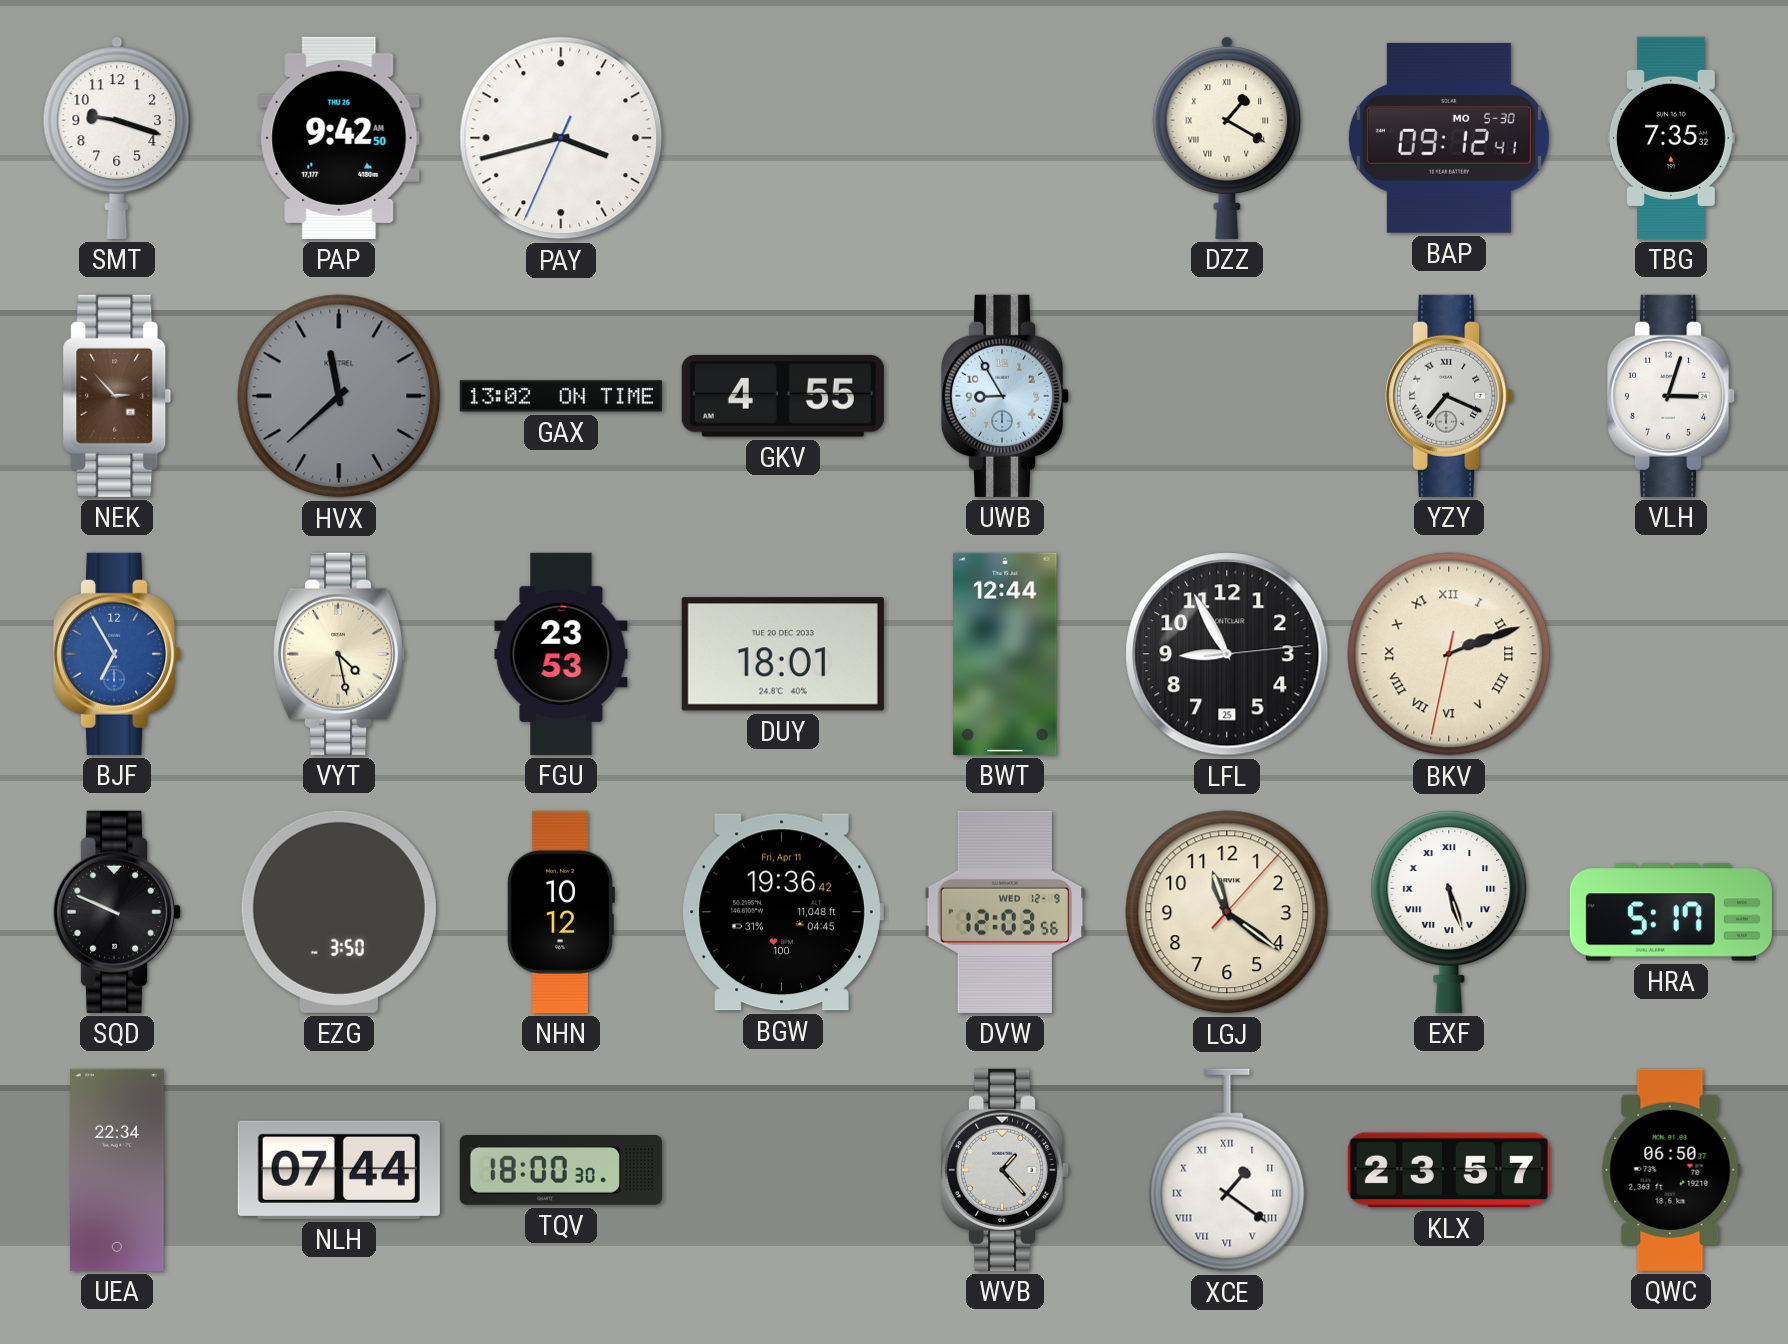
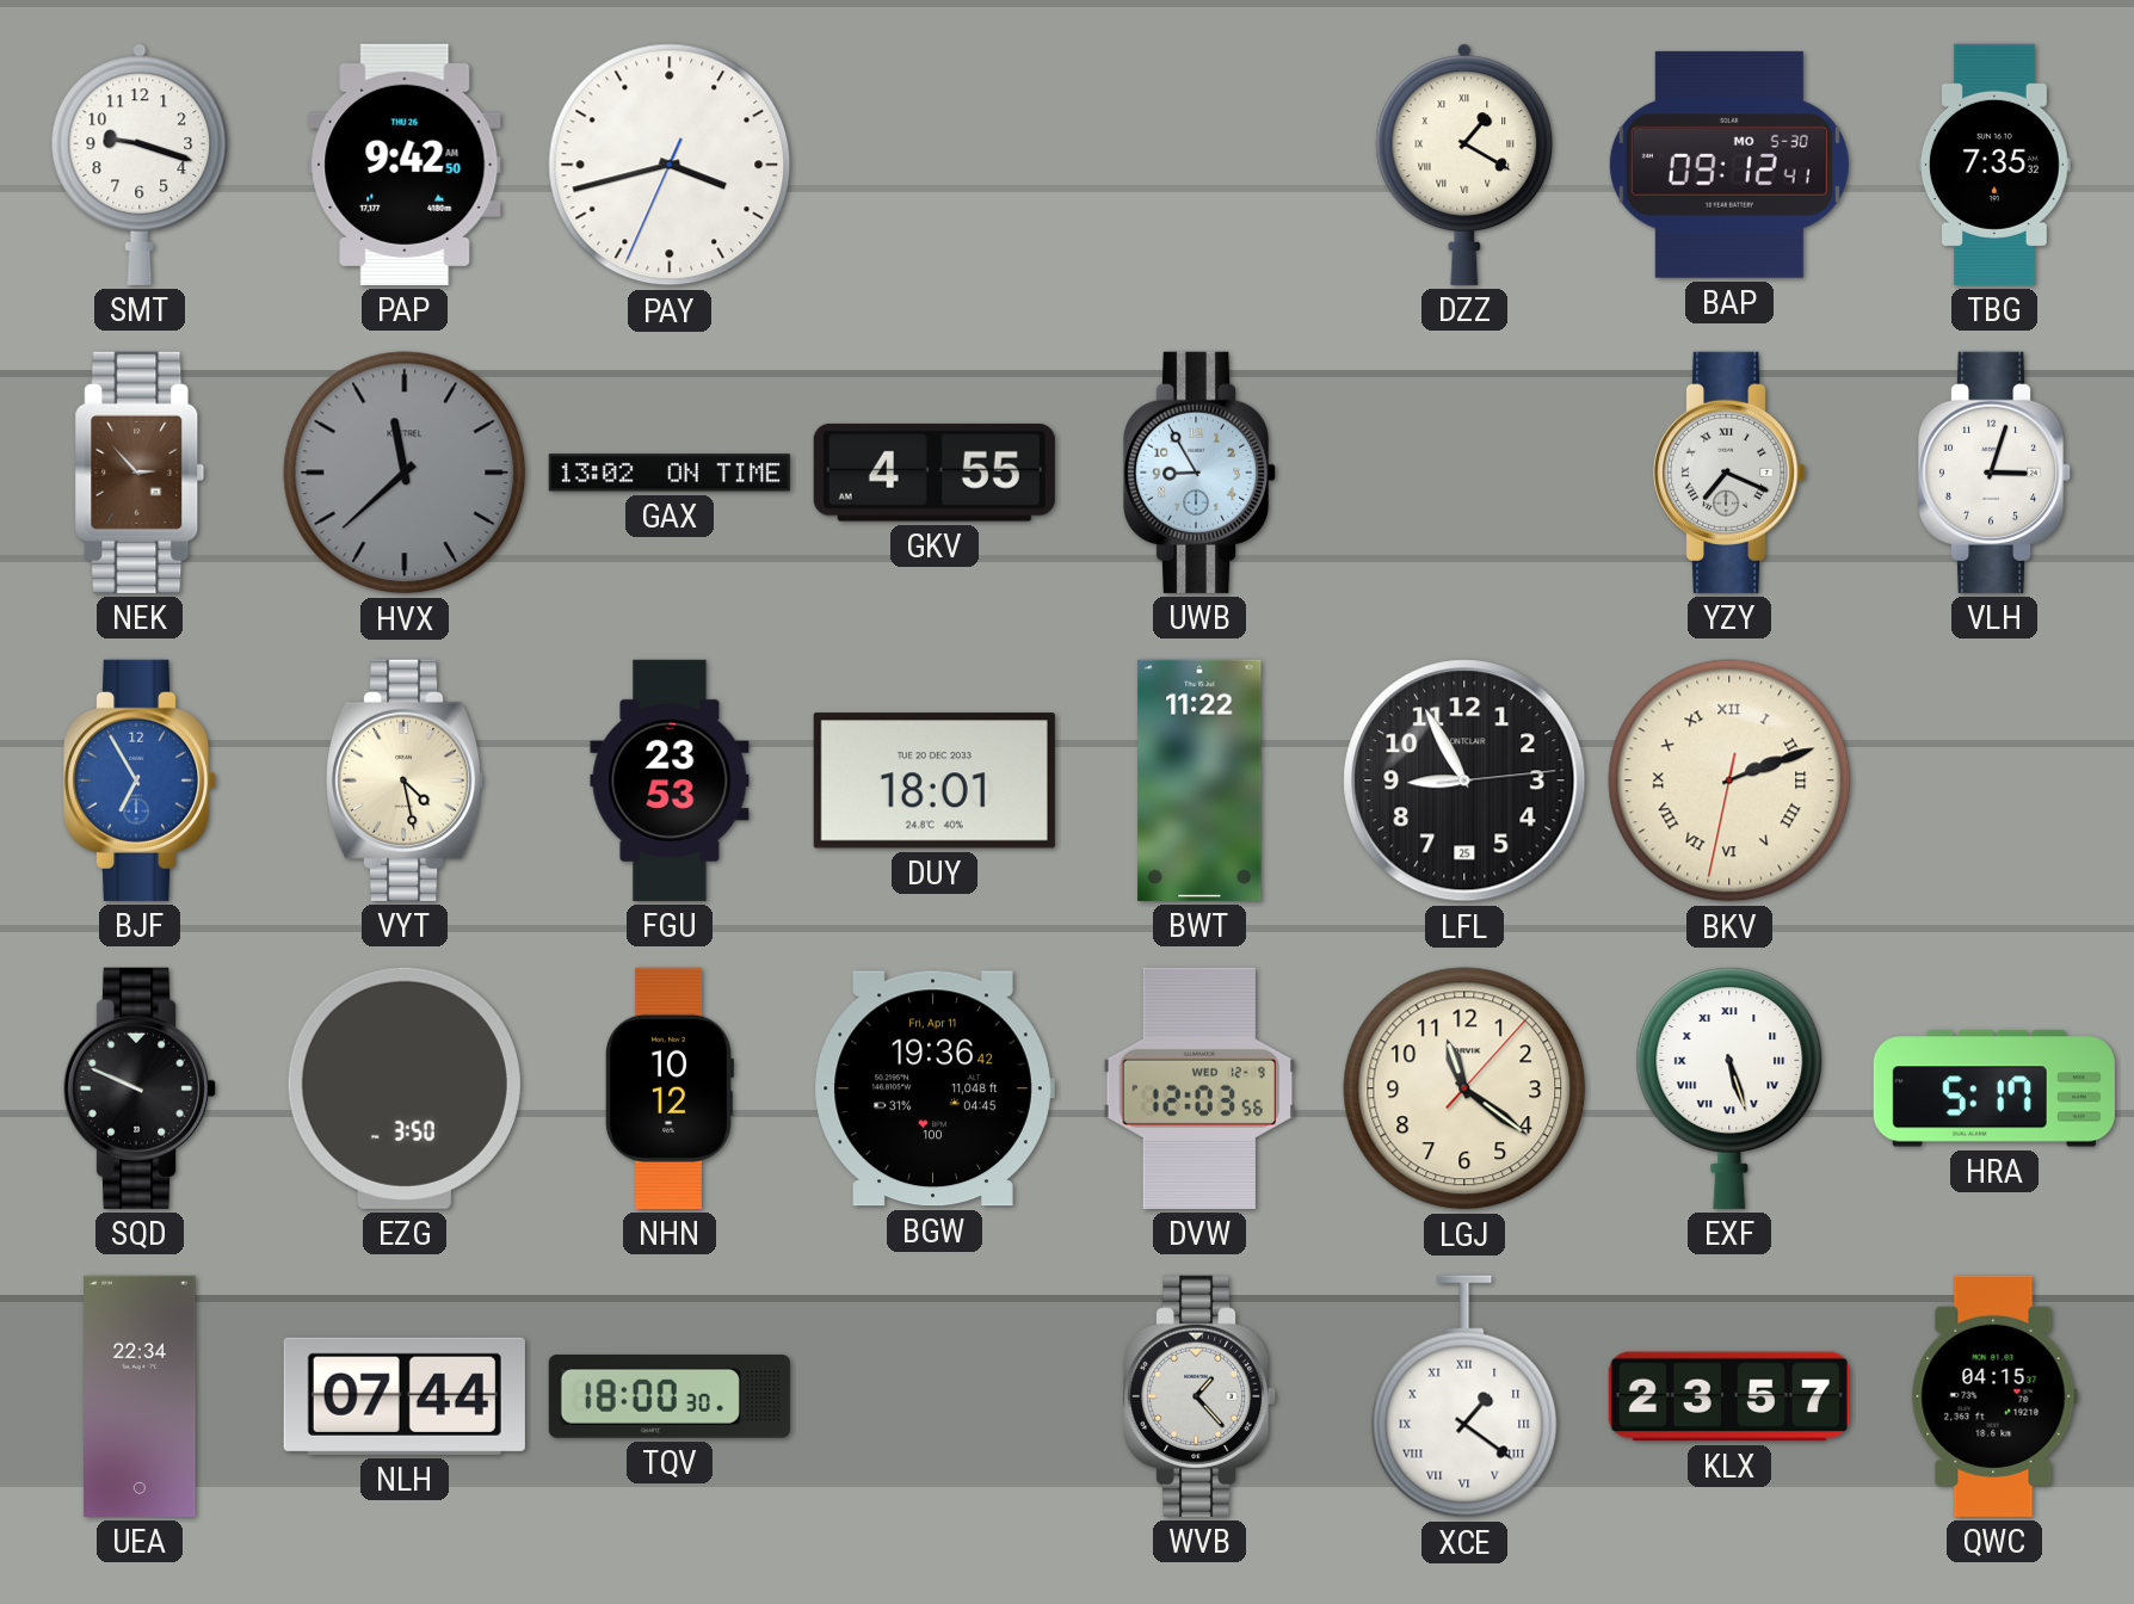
BWT: 12:44 -> 11:22 (1199, 781)
QWC: 06:50 -> 04:15 (1994, 1396)
